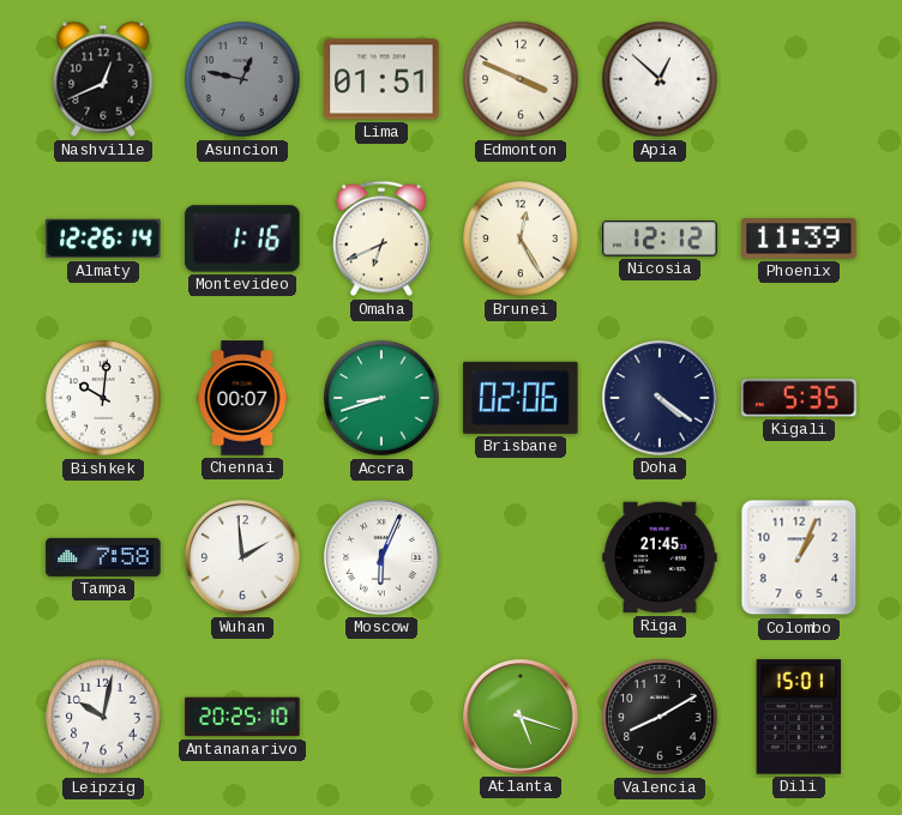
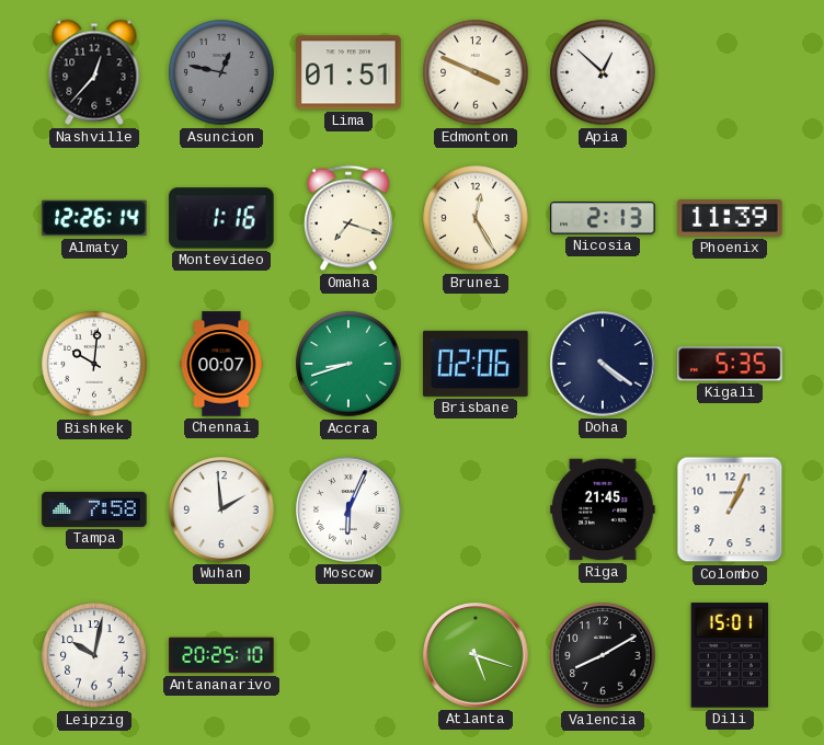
Nashville: 12:41 -> 12:37 (94, 72)
Omaha: 6:41 -> 7:18 (348, 218)
Nicosia: 12:12 -> 2:13 (603, 218)
